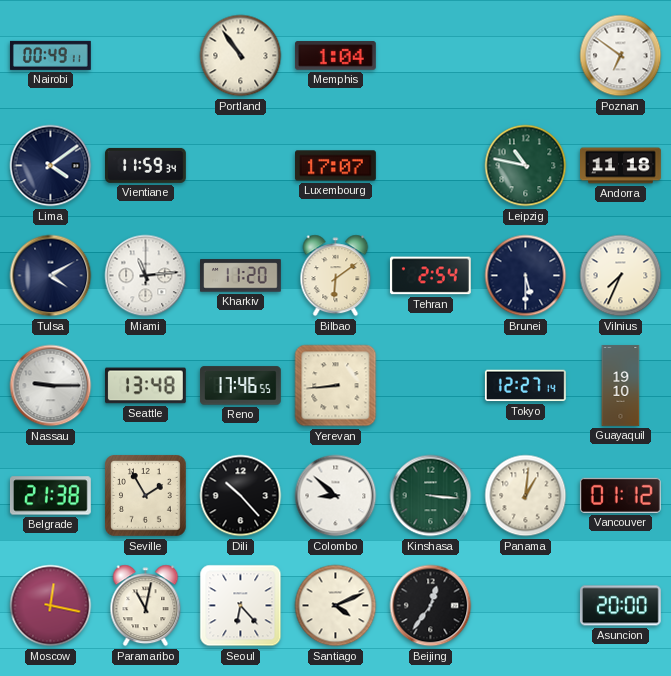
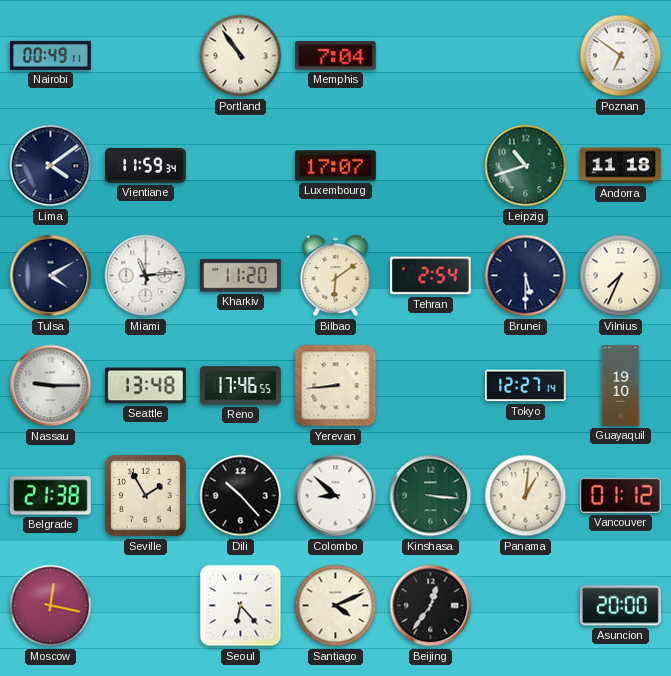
Memphis: 1:04 -> 7:04 (335, 56)
Leipzig: 10:47 -> 10:42 (526, 166)
Paramaribo: 11:02 -> none (146, 606)
